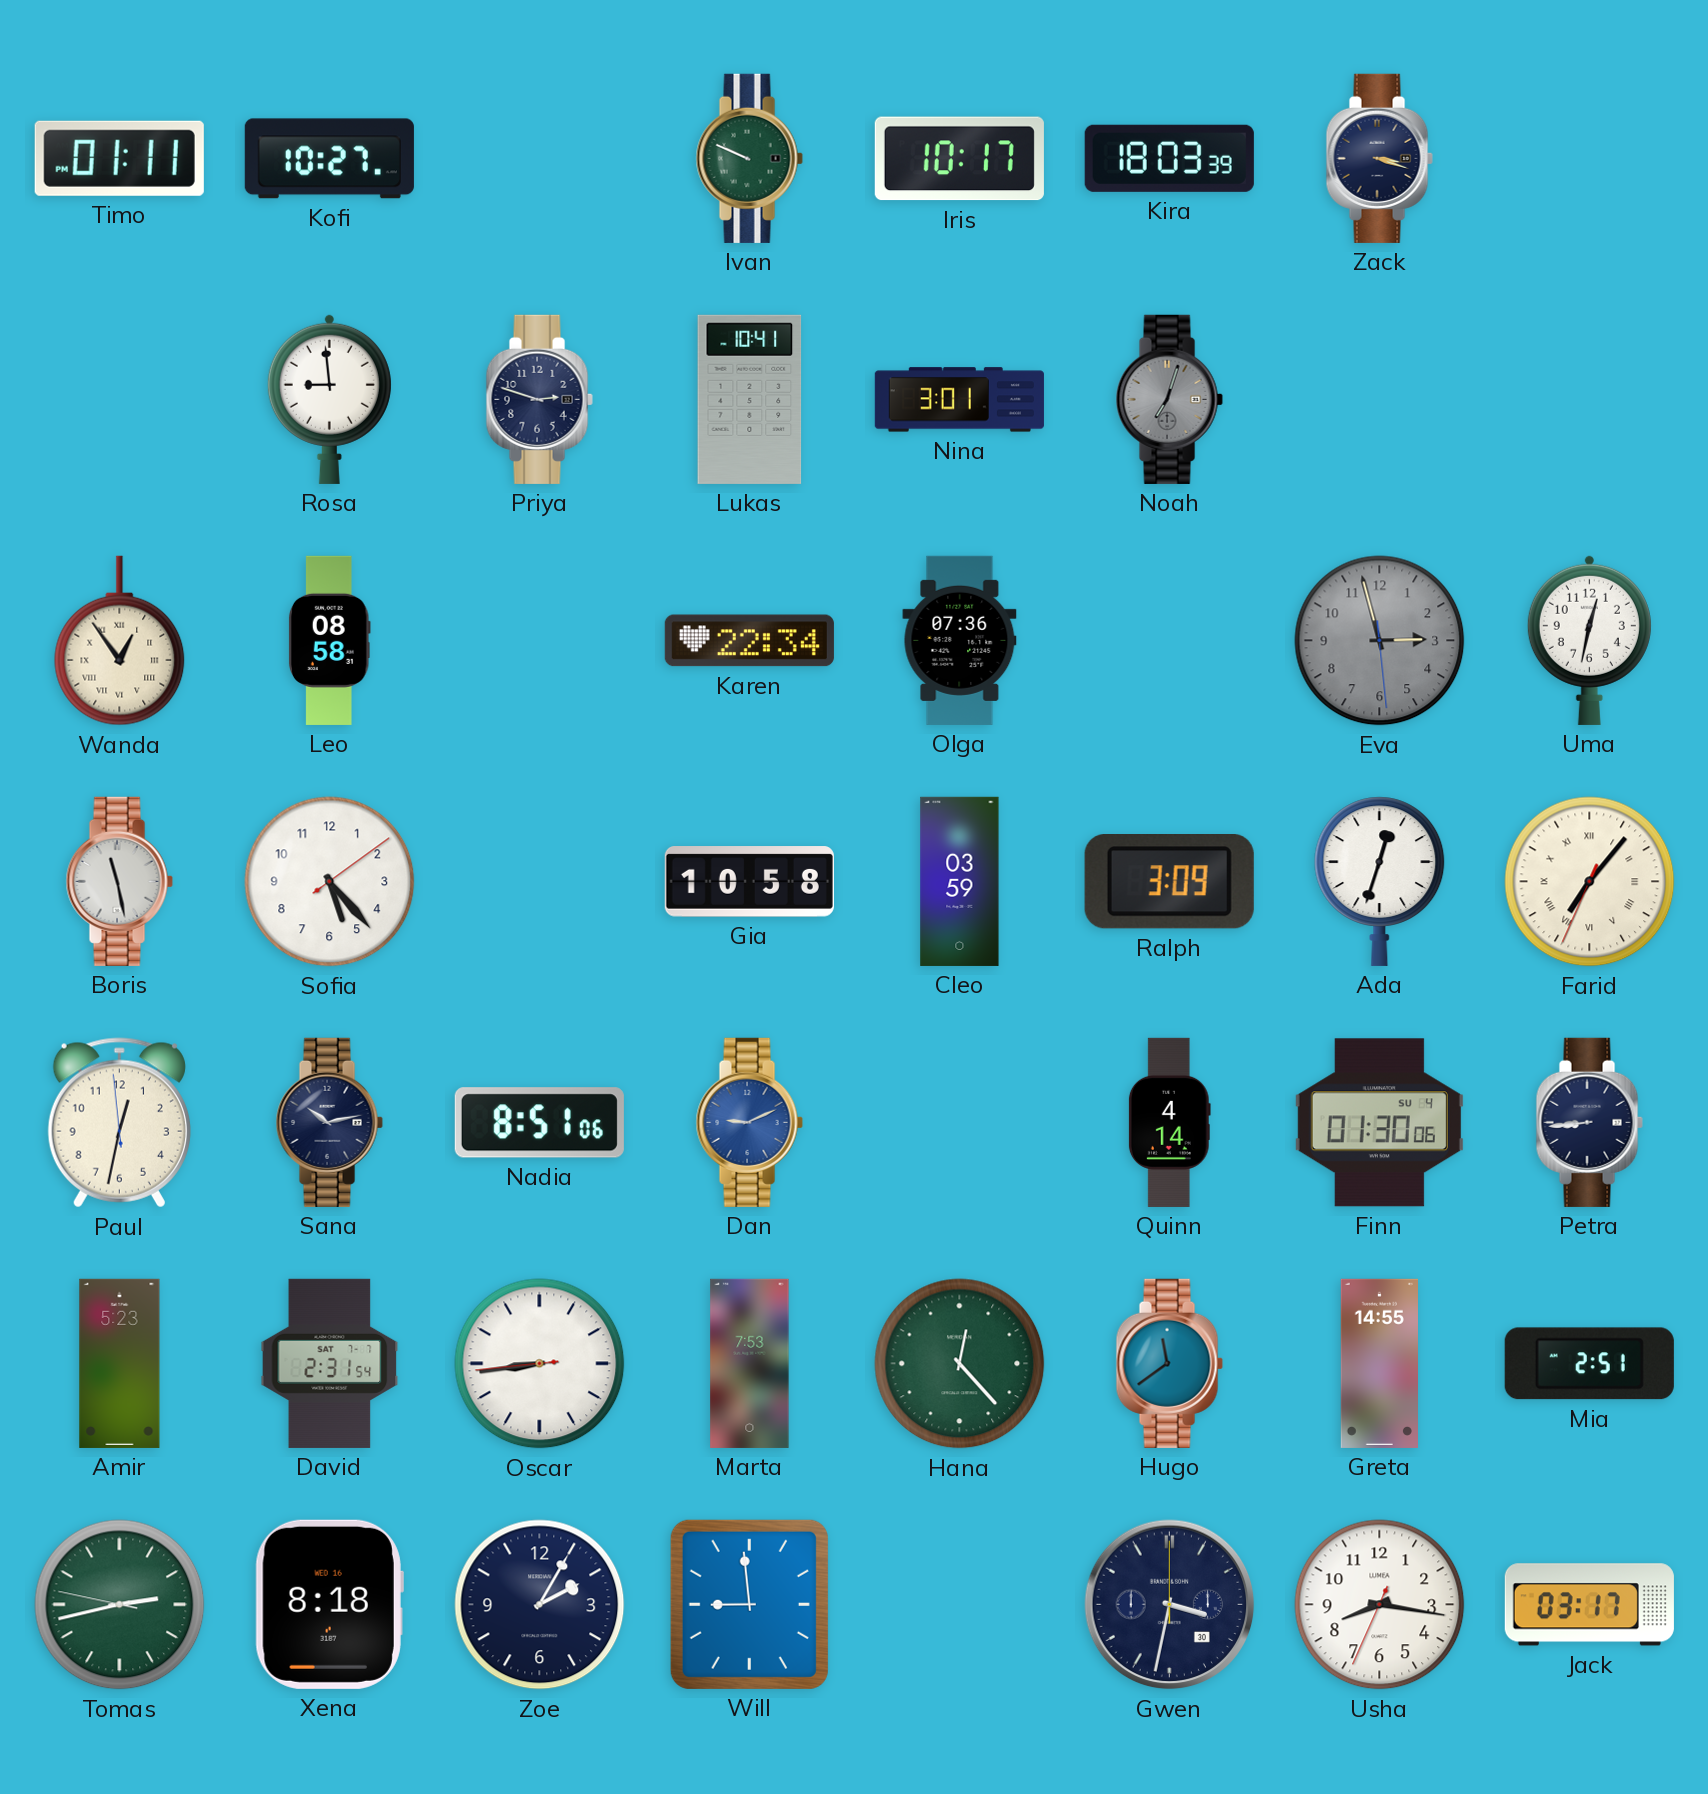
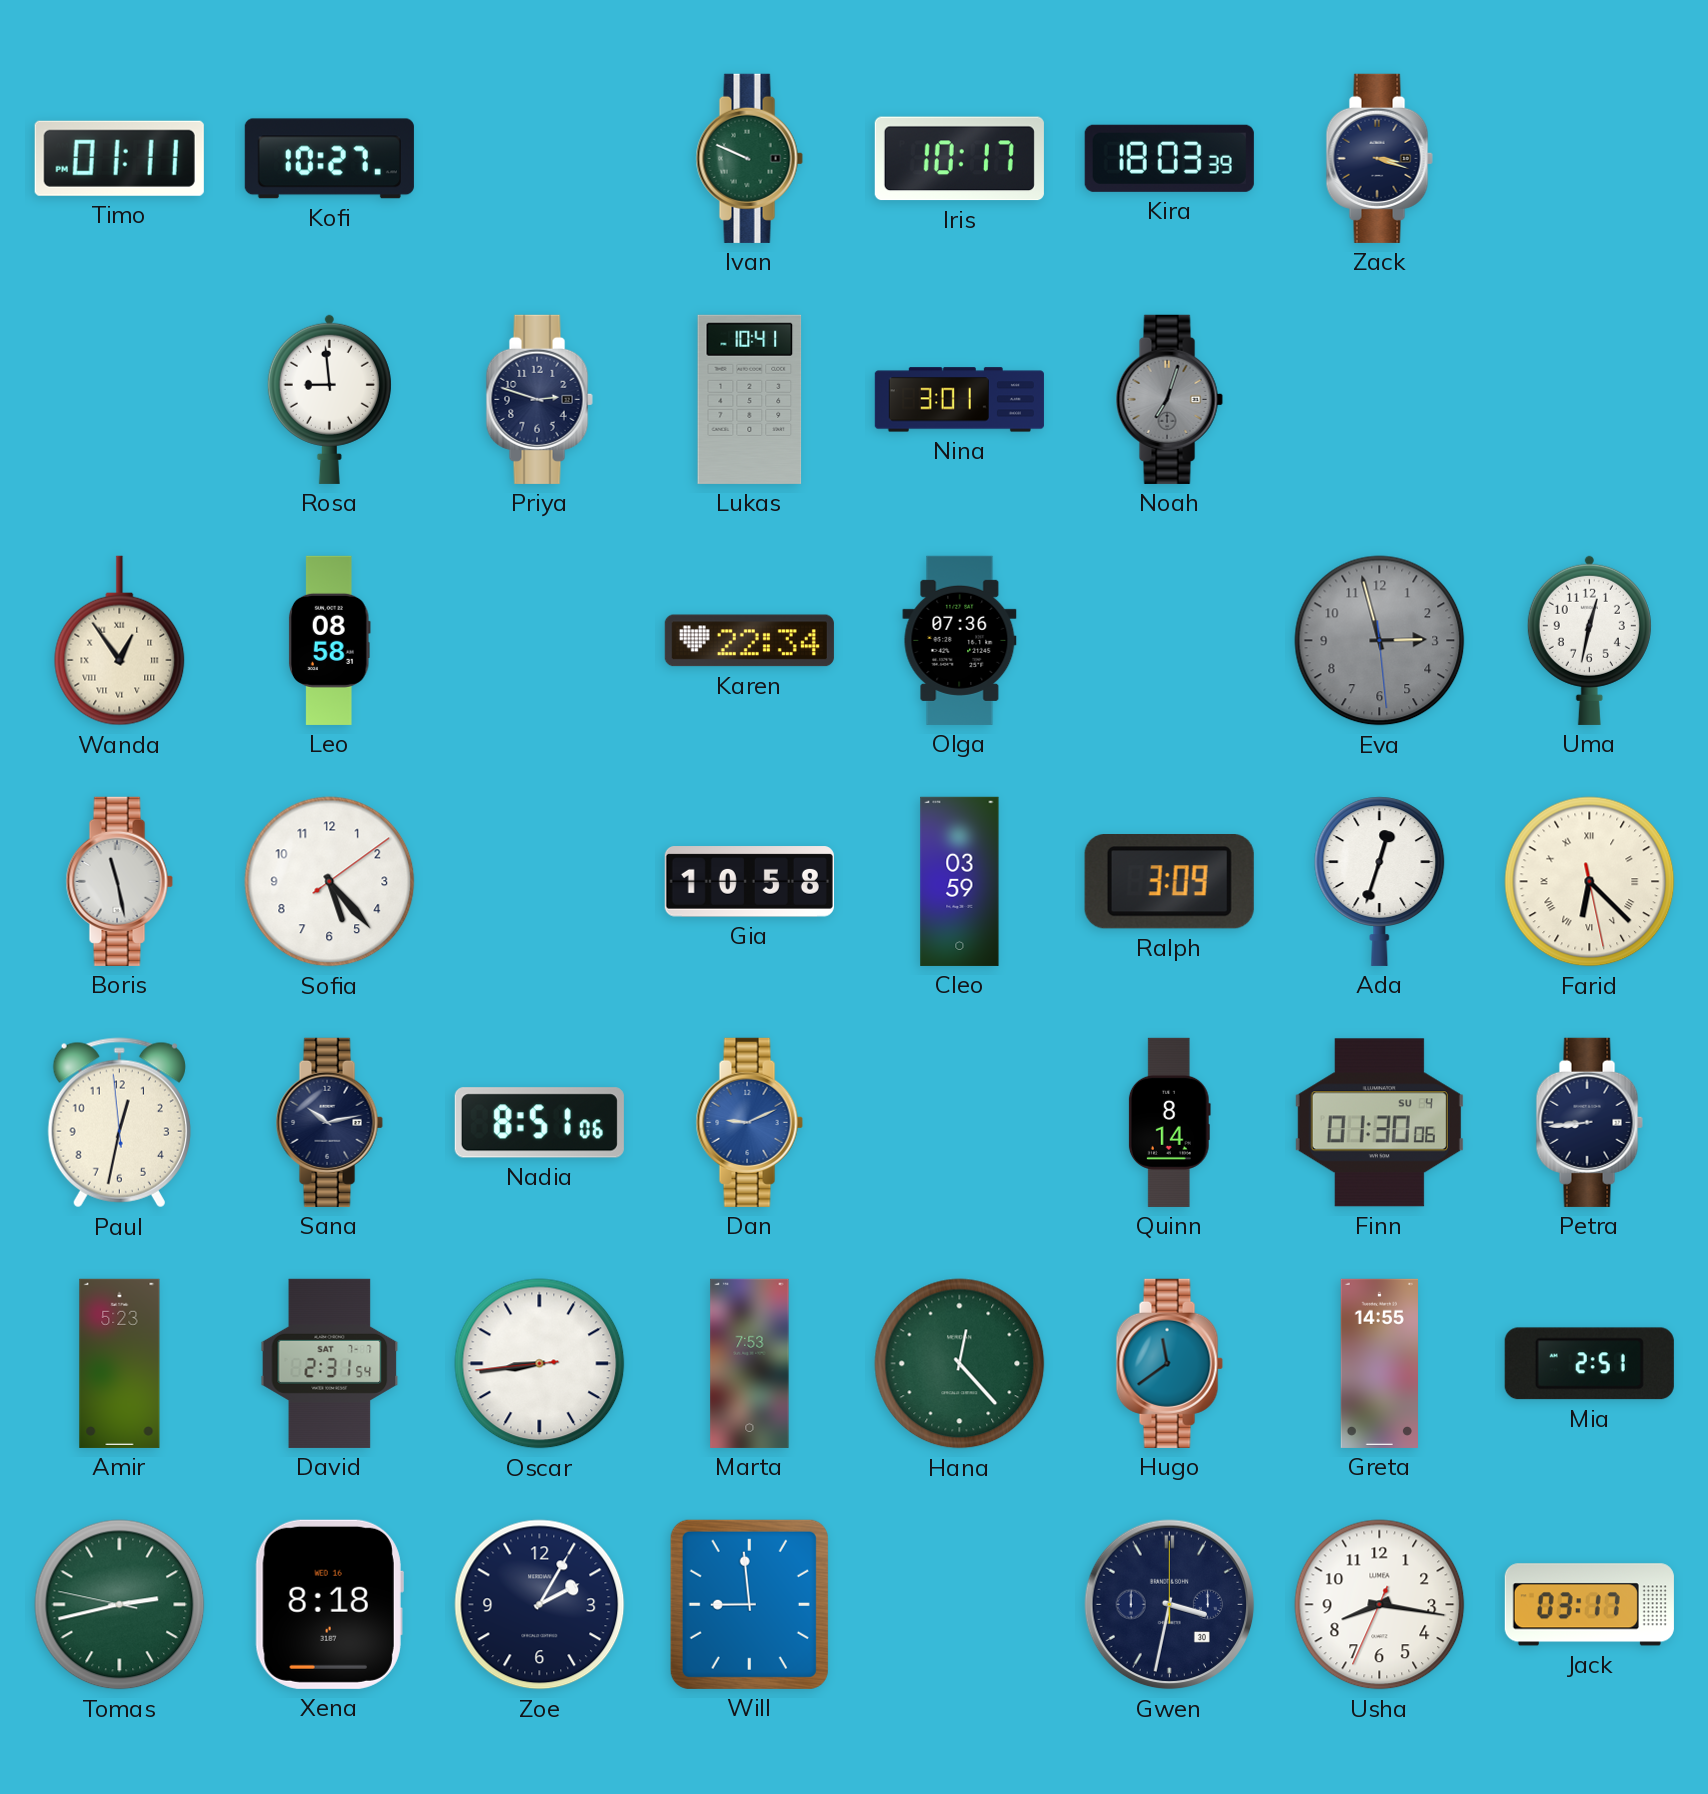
Farid: 7:06 -> 6:22 (1590, 882)
Quinn: 4:14 -> 8:14 (1169, 1122)
